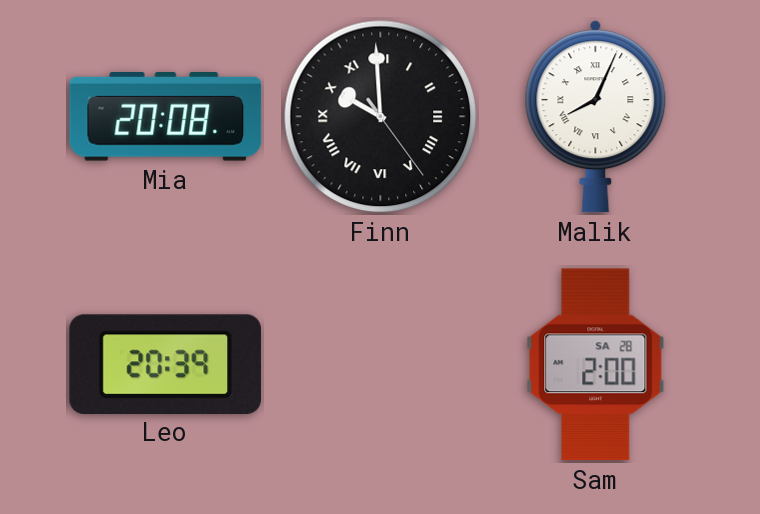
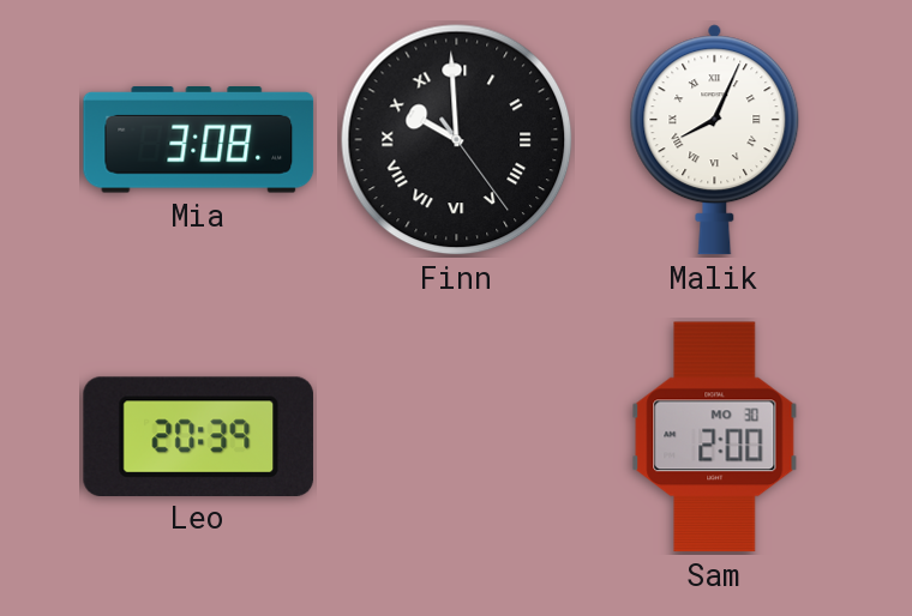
Mia: 20:08 -> 3:08 (199, 140)
Sam date: SA 28 -> MO 30 (715, 437)
